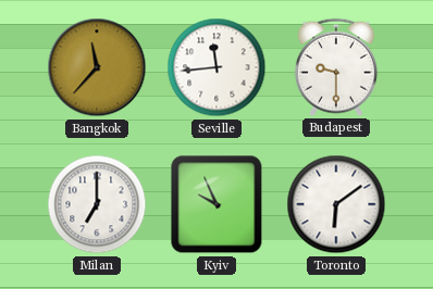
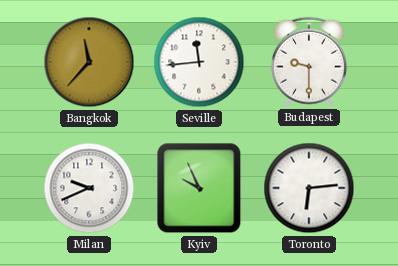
Milan: 7:00 -> 9:41 (89, 188)
Toronto: 6:09 -> 6:14 (309, 188)
